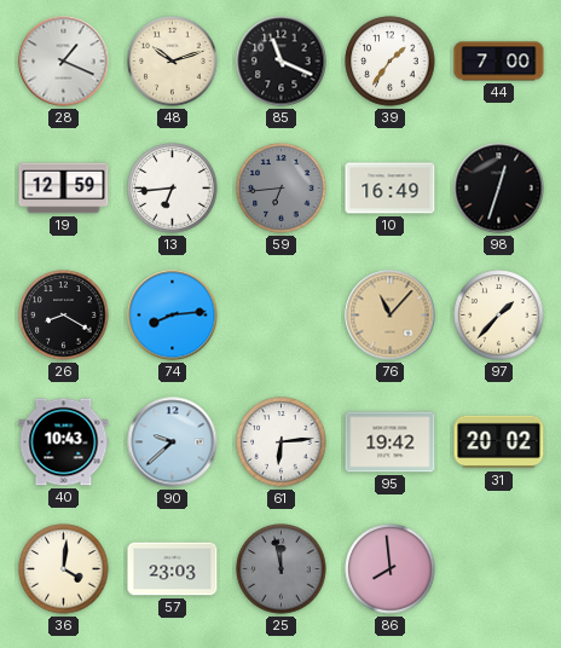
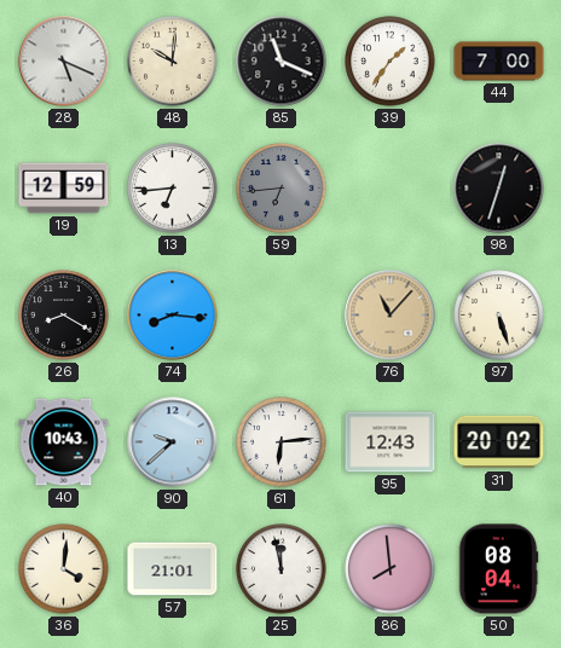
28: 1:19 -> 5:19 (64, 62)
48: 10:12 -> 10:01 (173, 62)
10: 16:49 -> none (391, 189)
74: 8:14 -> 8:16 (173, 316)
97: 1:37 -> 5:27 (499, 316)
95: 19:42 -> 12:43 (391, 442)
57: 23:03 -> 21:01 (173, 569)
25 dial: grey -> white (282, 569)
50: none -> 08:04 (498, 569)
